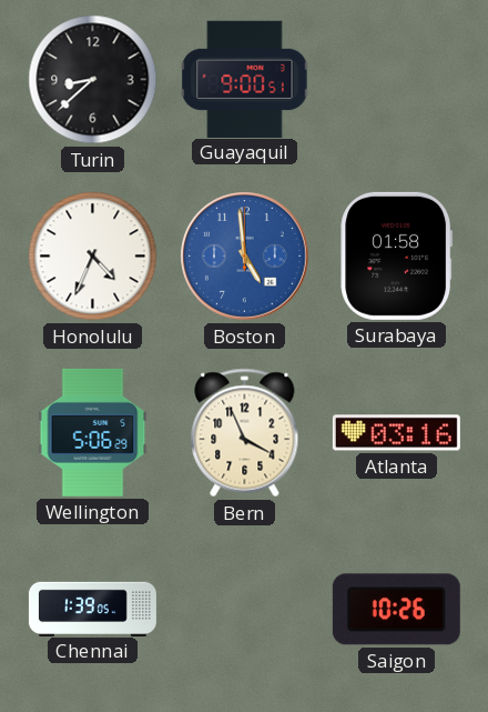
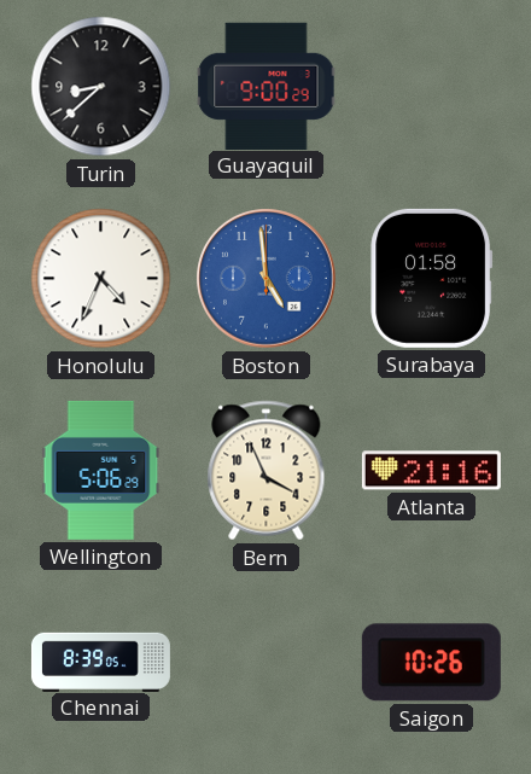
Guayaquil: 9:00:51 -> 9:00:29 (267, 86)
Atlanta: 03:16 -> 21:16 (431, 471)
Chennai: 1:39 -> 8:39 (100, 662)
